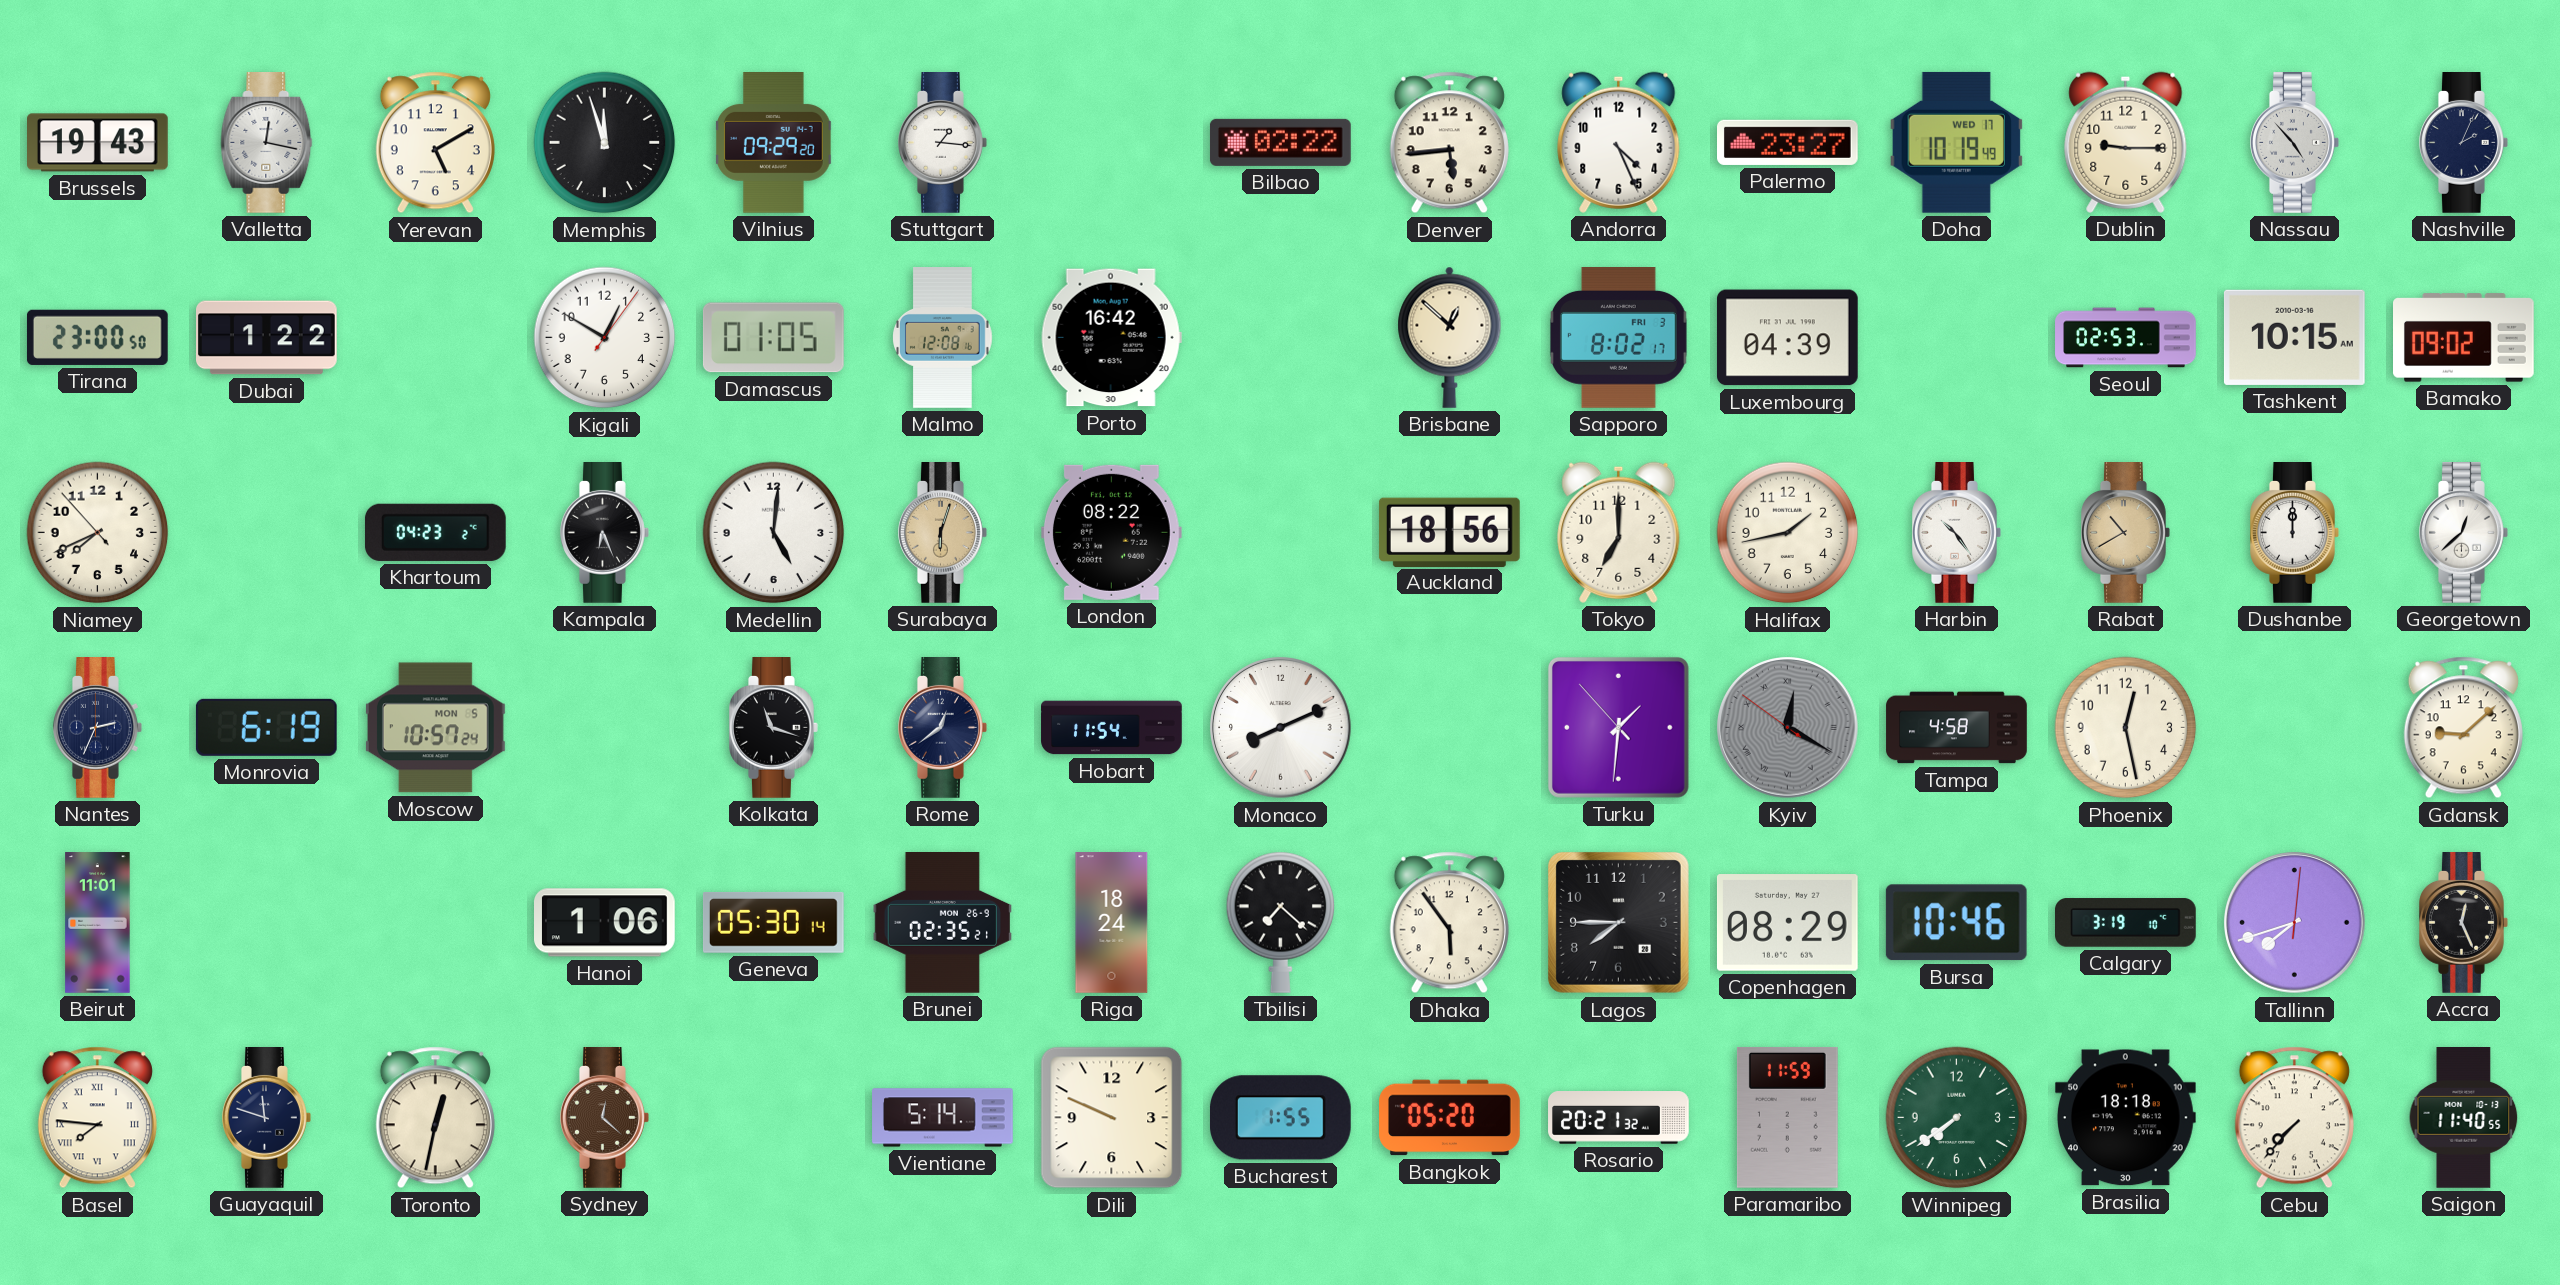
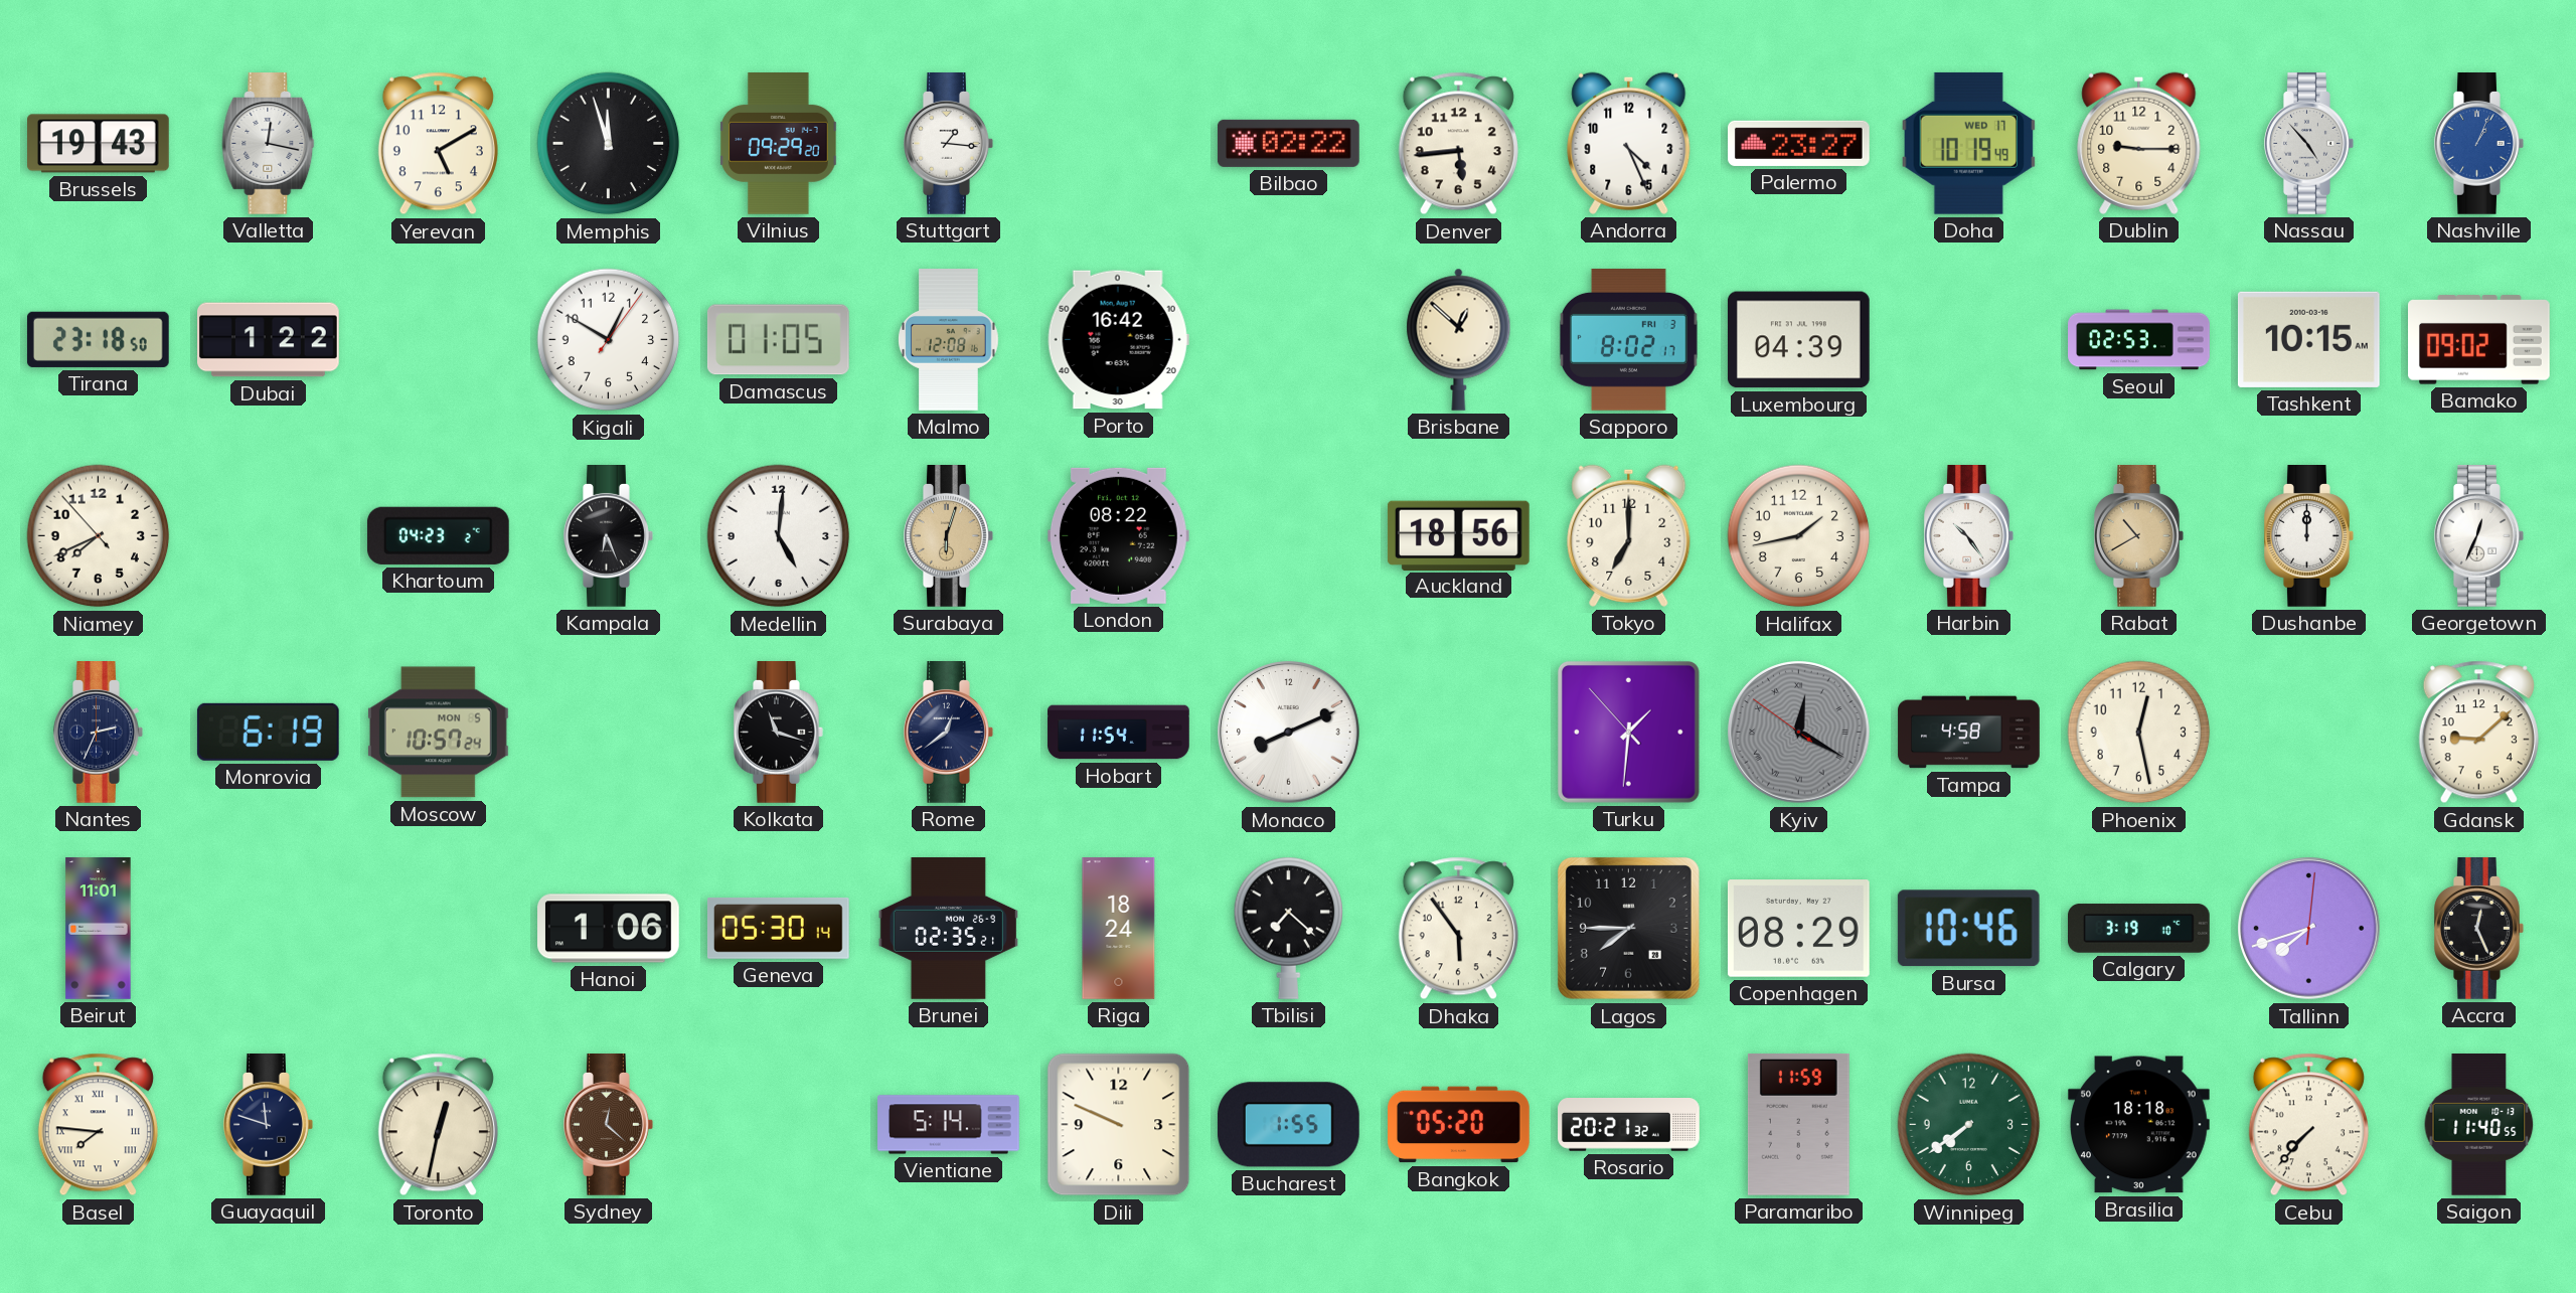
Nashville: 2:04 -> 1:04 (2479, 144)
Nashville dial: navy -> blue (2479, 144)
Tirana: 23:00 -> 23:18 (98, 339)
Georgetown: 12:38 -> 12:34 (2479, 536)
